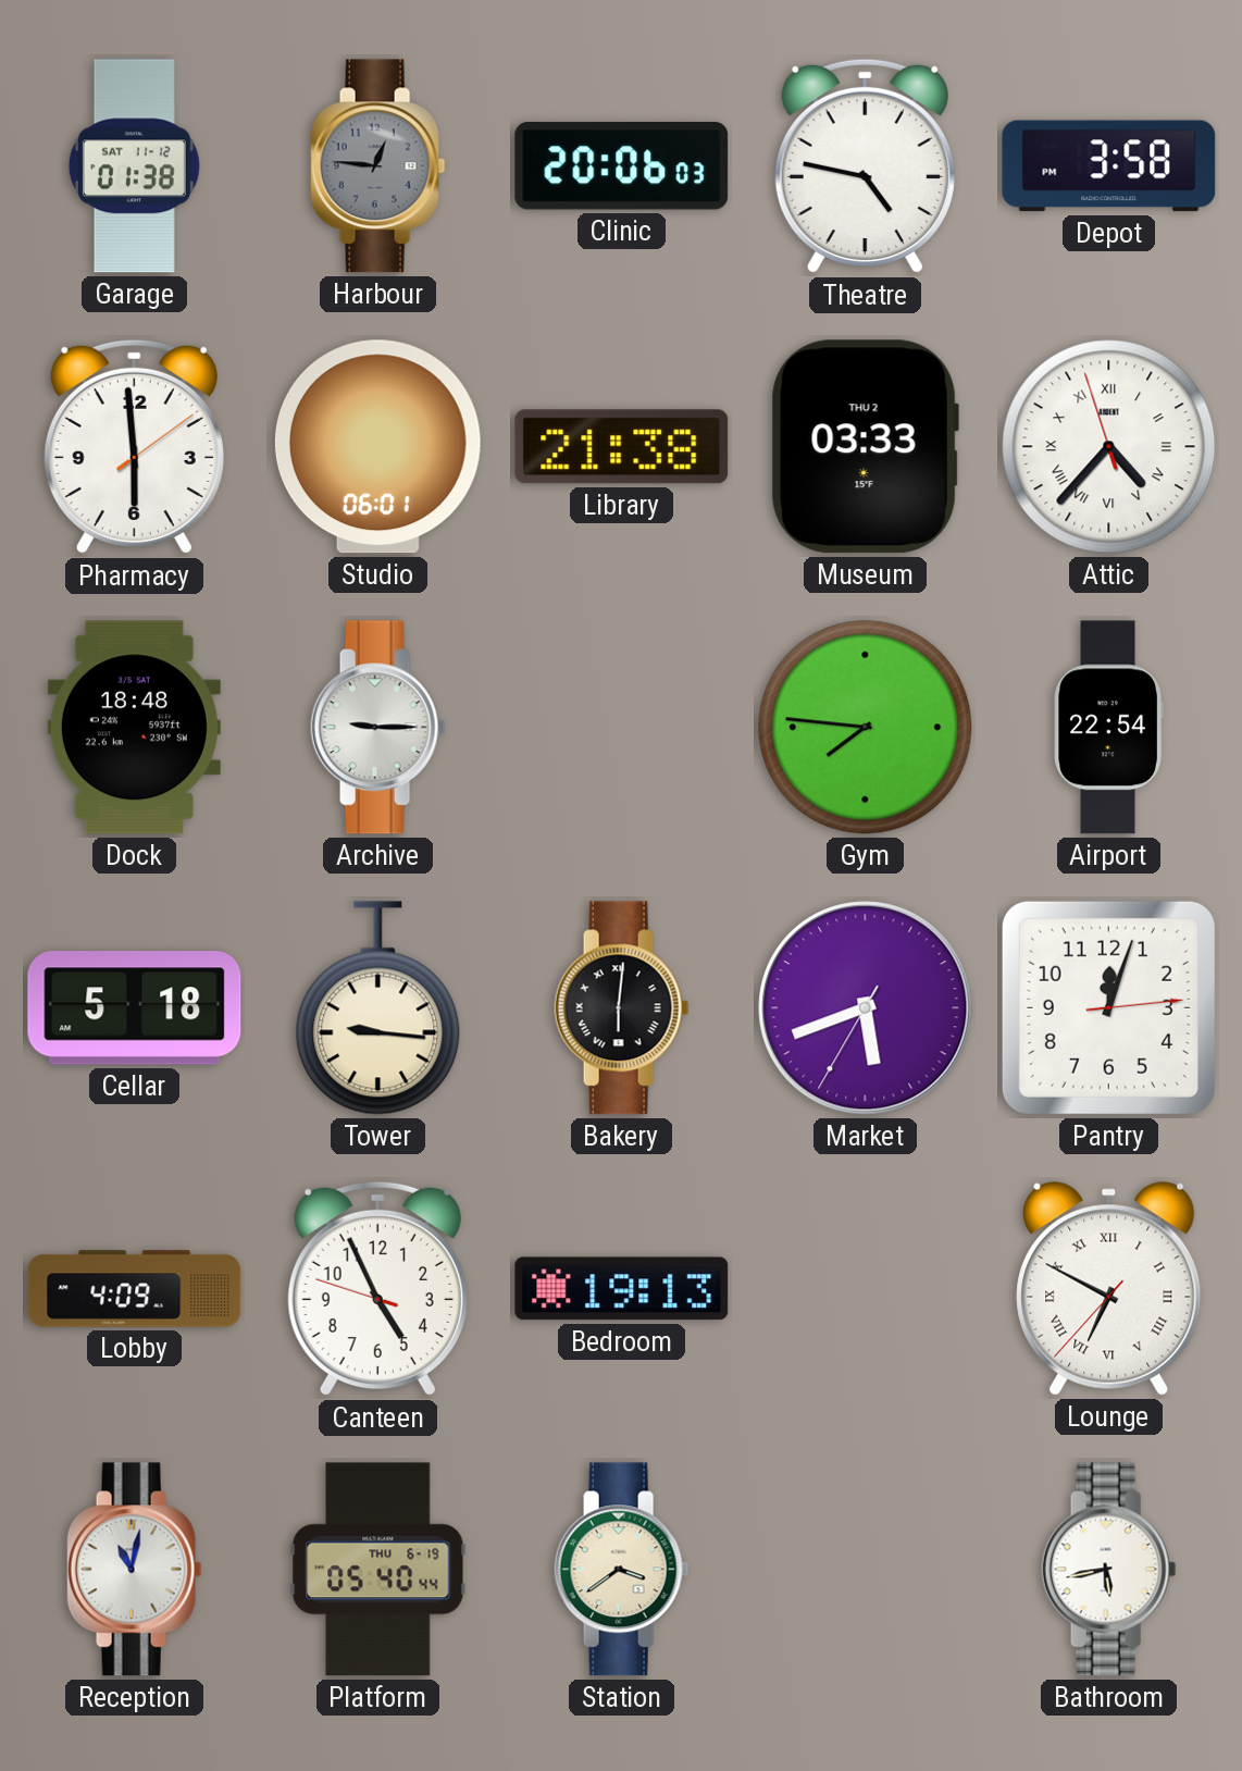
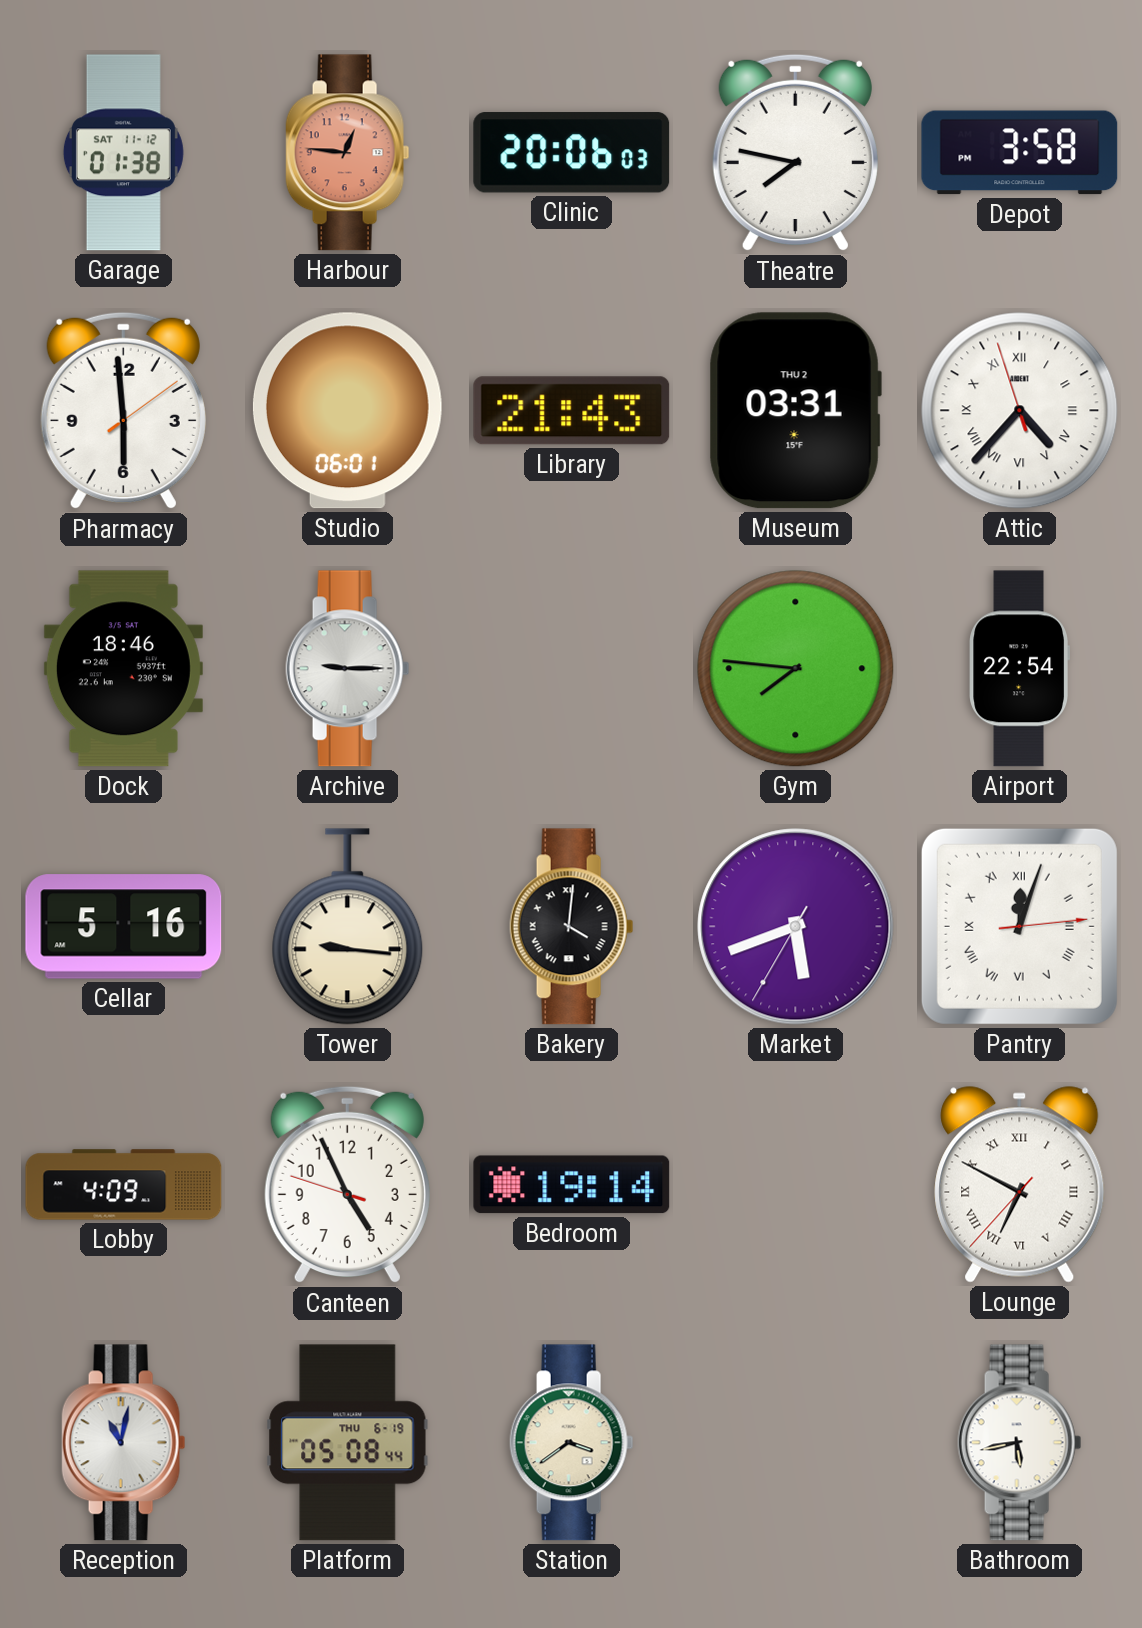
Harbour dial: grey -> salmon (348, 153)
Theatre: 4:47 -> 7:47 (795, 153)
Library: 21:38 -> 21:43 (572, 411)
Museum: 03:33 -> 03:31 (795, 411)
Dock: 18:48 -> 18:46 (123, 669)
Cellar: 5:18 -> 5:16 (124, 927)
Bakery: 6:01 -> 4:01 (572, 927)
Pantry numerals: Arabic -> Roman (1019, 926)
Bedroom: 19:13 -> 19:14 (572, 1185)
Platform: 05:40 -> 05:08 (348, 1443)
